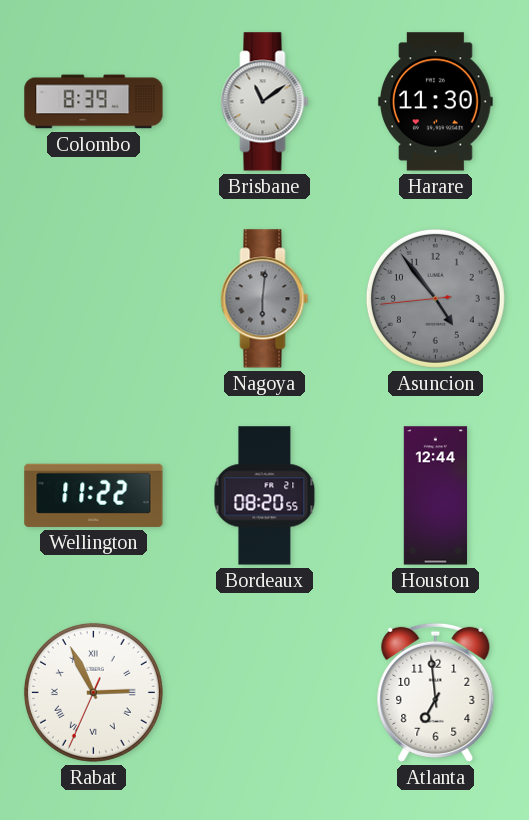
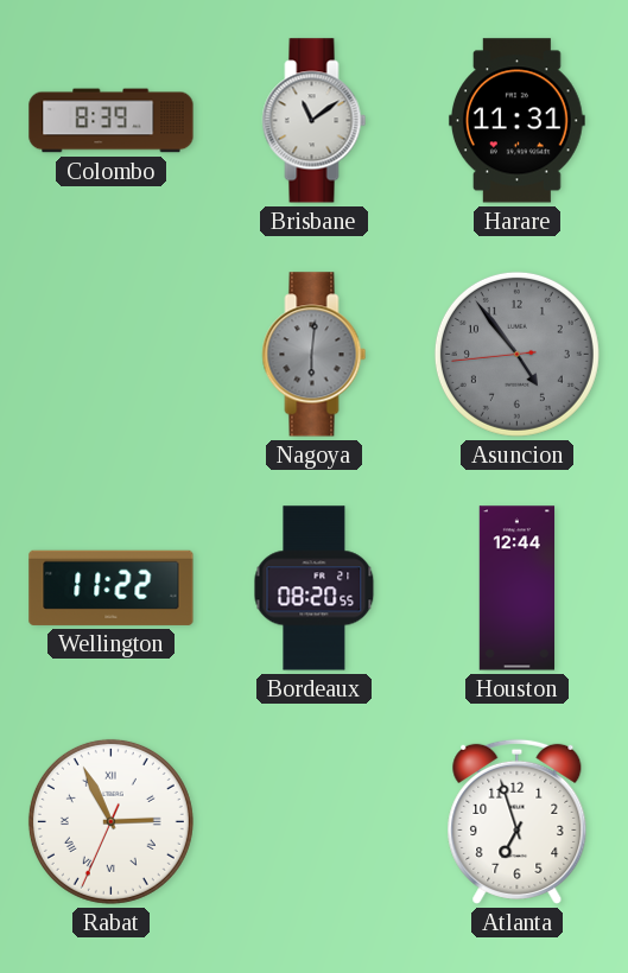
Harare: 11:30 -> 11:31 (516, 121)
Atlanta: 6:59 -> 6:57 (518, 821)
